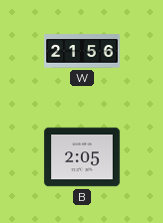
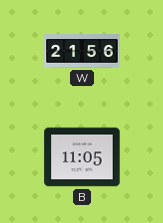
B: 2:05 -> 11:05 (82, 157)
